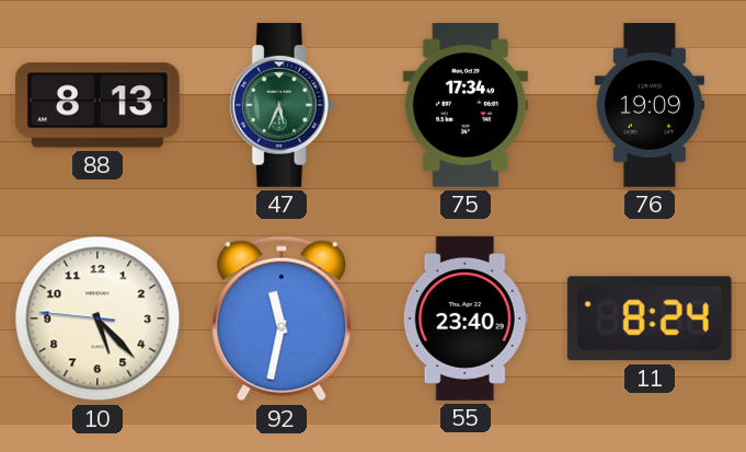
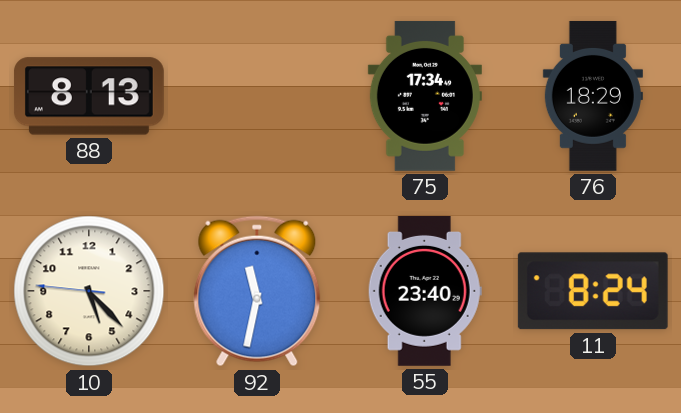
47: 5:34 -> none (282, 105)
76: 19:09 -> 18:29 (593, 96)
